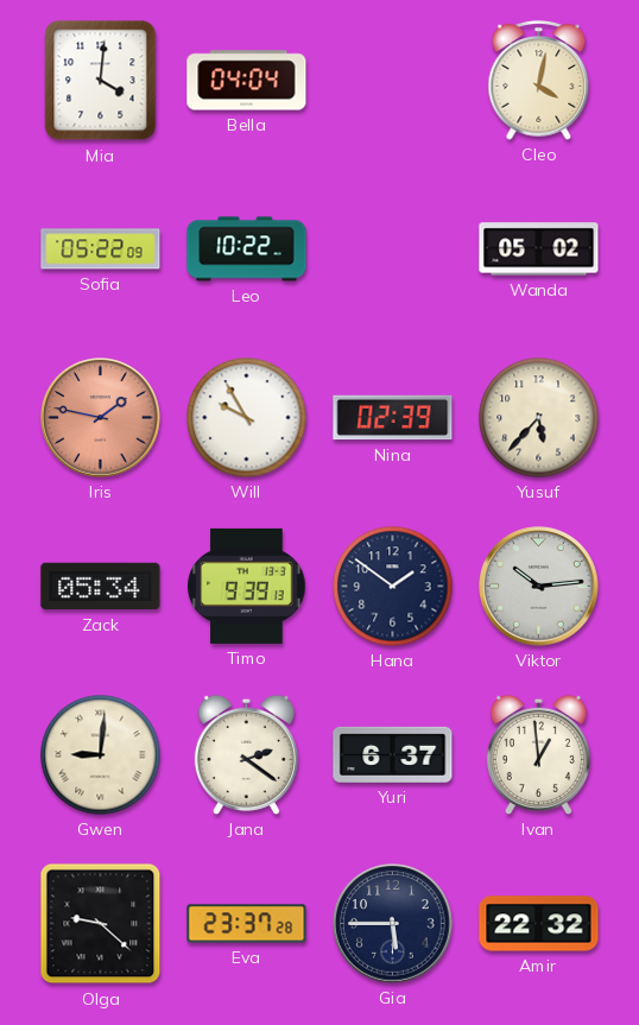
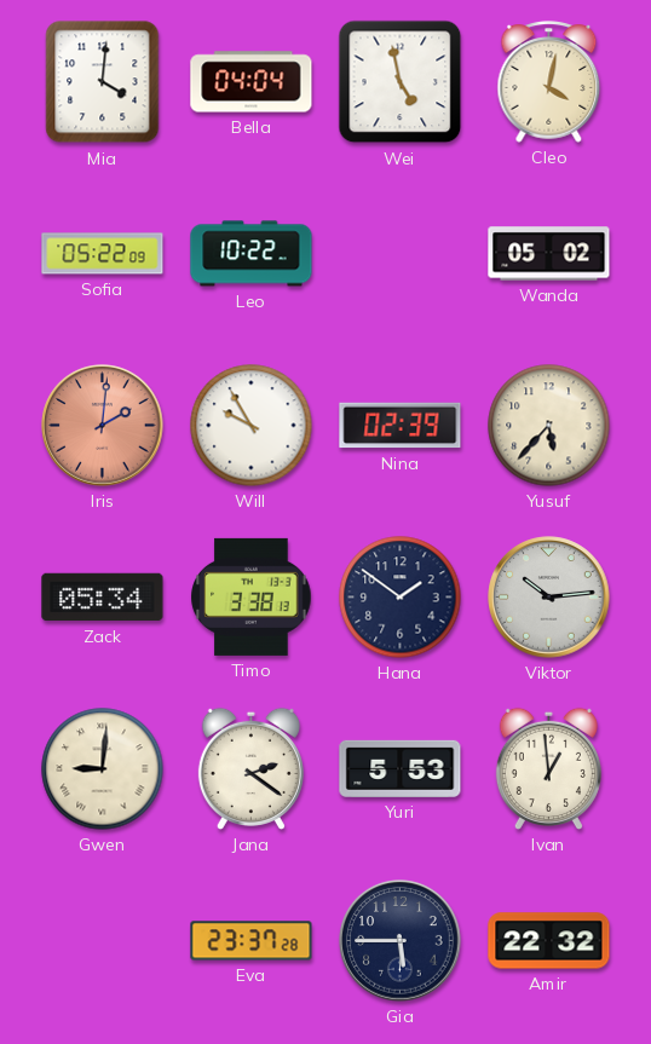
Wei: none -> 4:58 (401, 82)
Iris: 1:47 -> 2:01 (103, 426)
Timo: 9:39 -> 3:38 (252, 596)
Yuri: 6:37 -> 5:53 (401, 768)
Olga: 9:22 -> none (101, 924)
